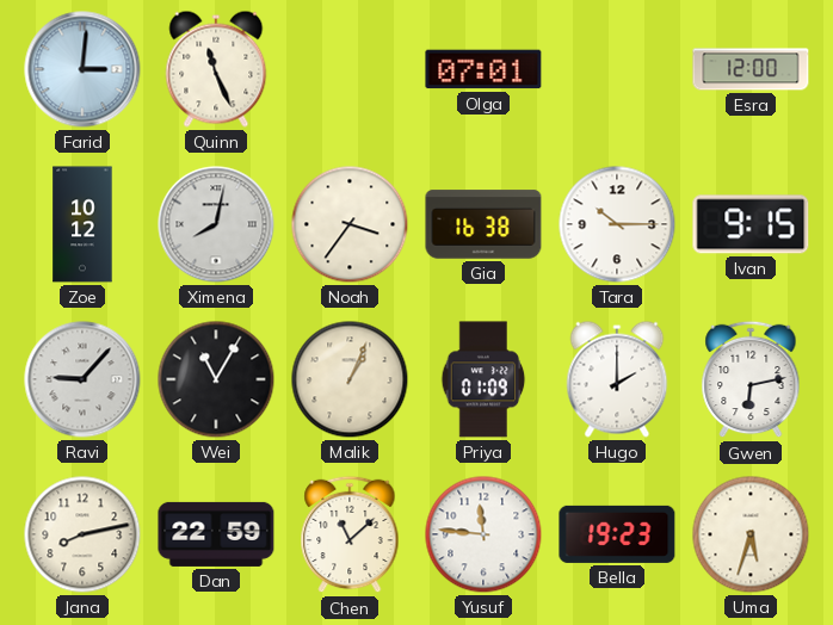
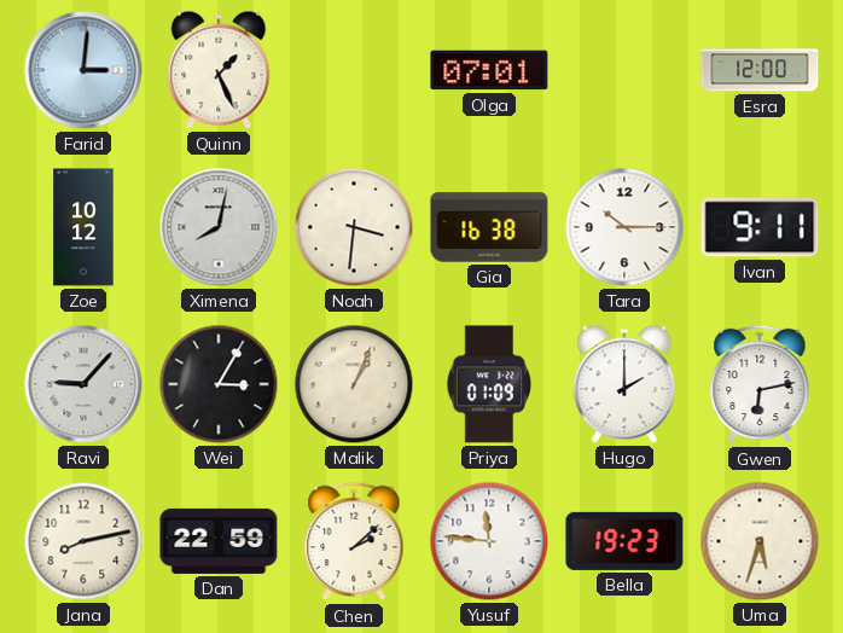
Quinn: 11:26 -> 1:26 (219, 70)
Noah: 3:36 -> 3:31 (354, 227)
Ivan: 9:15 -> 9:11 (760, 227)
Wei: 11:05 -> 3:05 (219, 384)
Chen: 11:08 -> 2:08 (354, 541)
